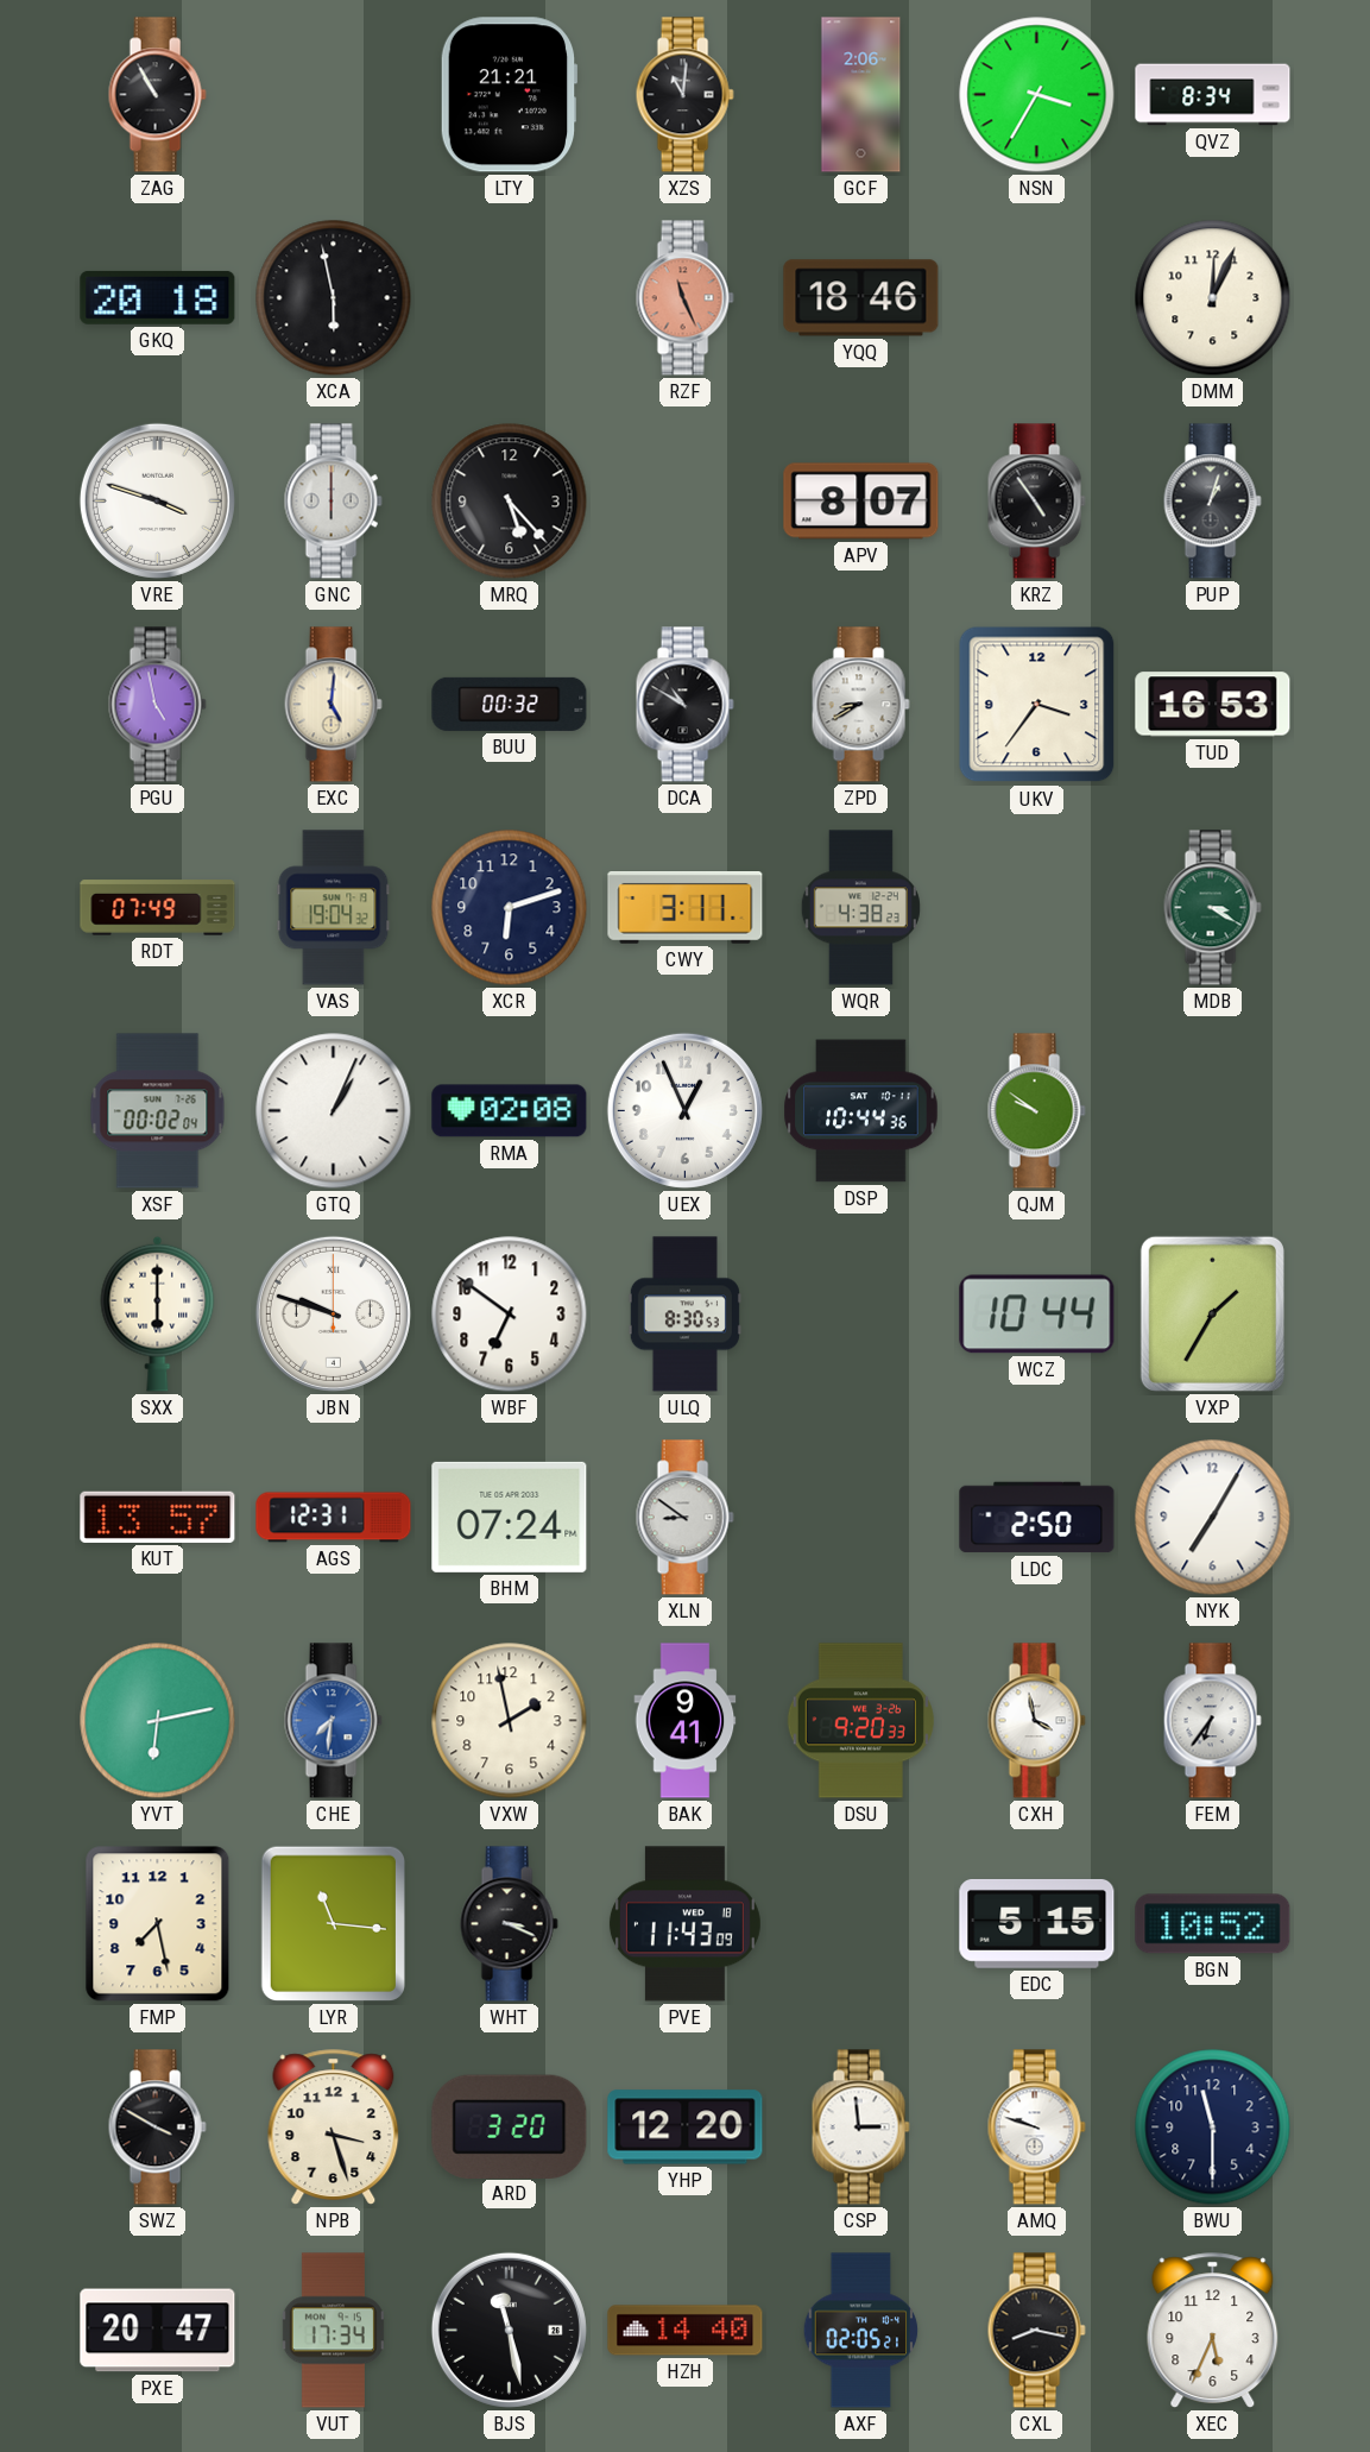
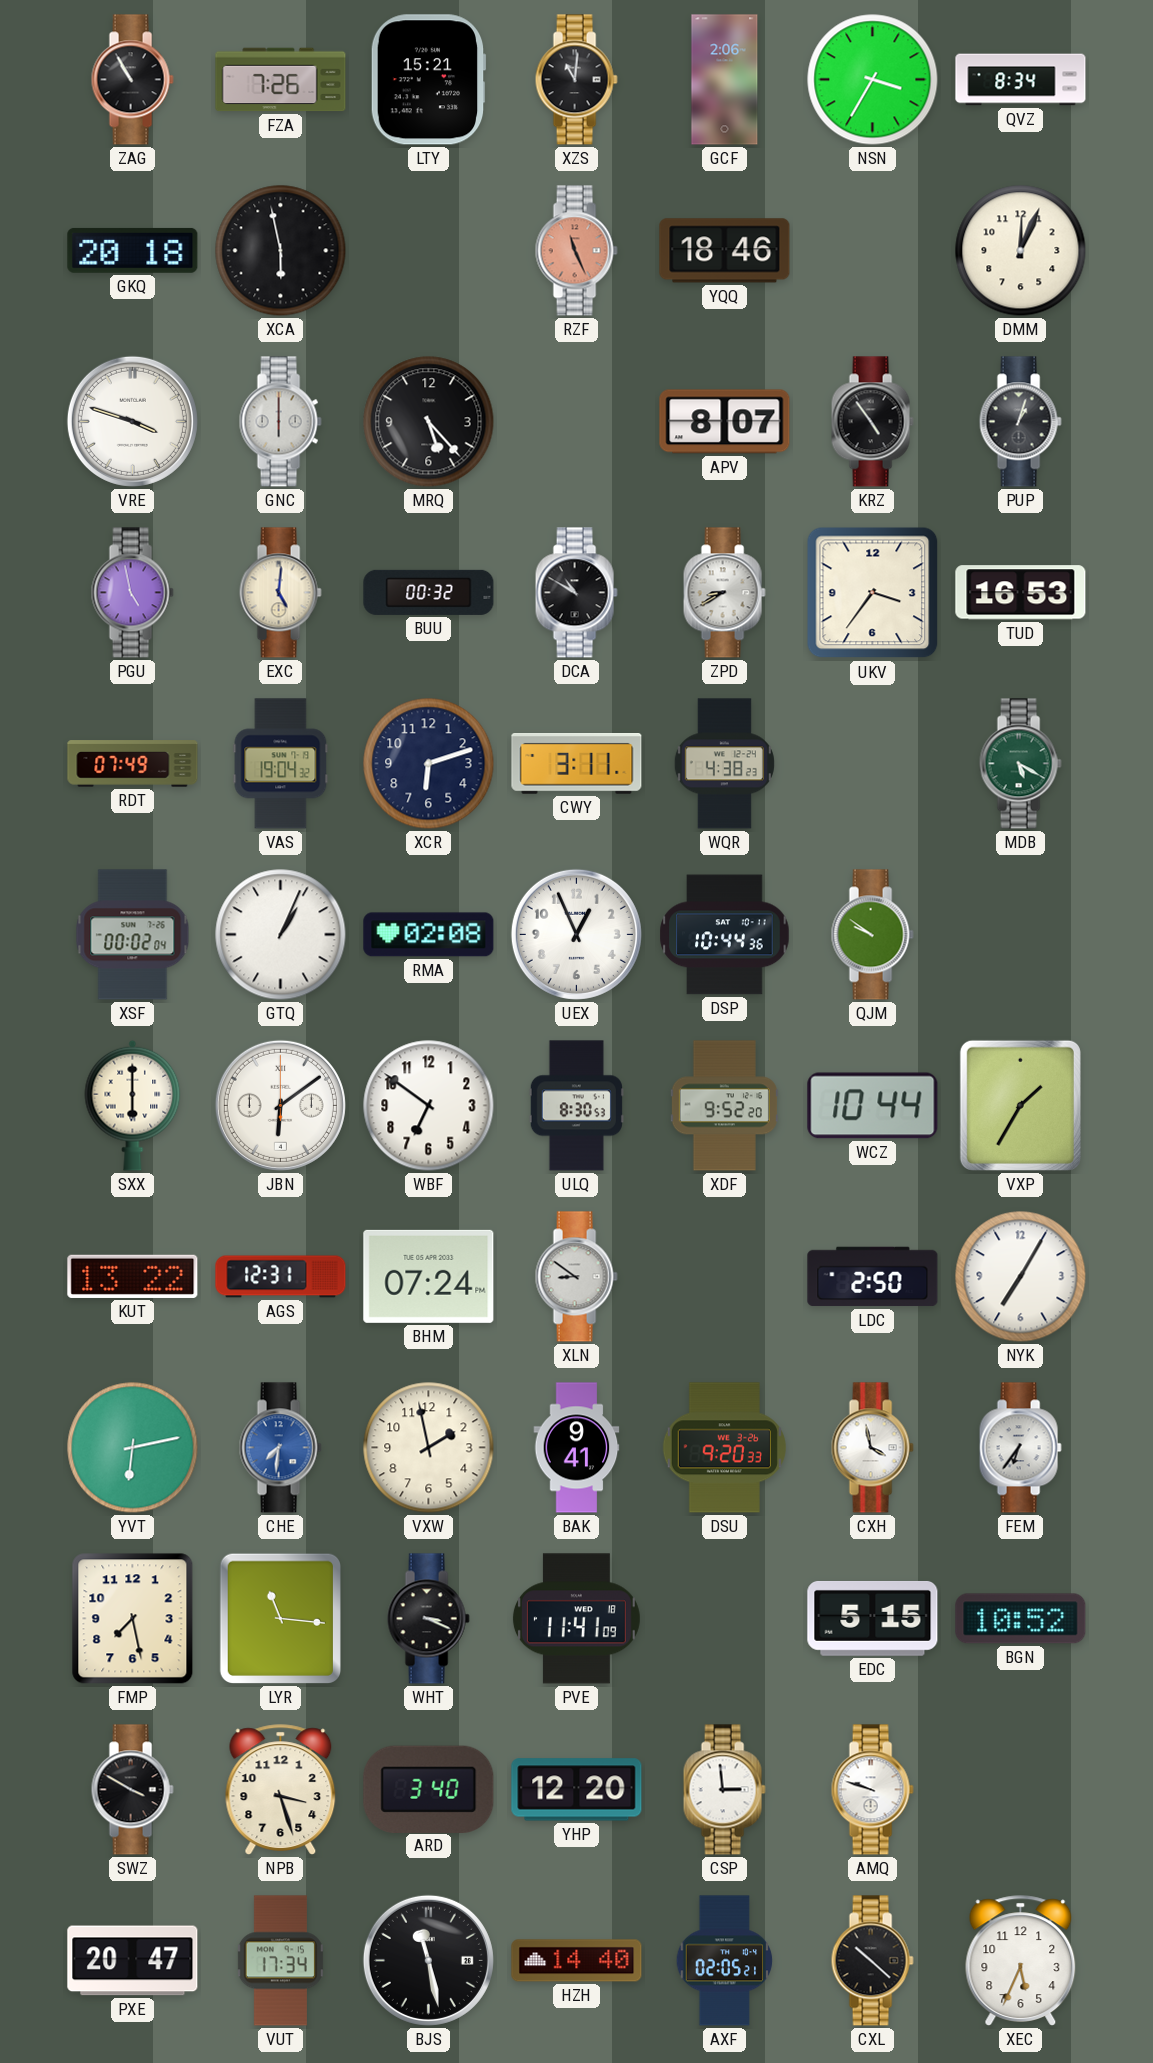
FZA: none -> 7:26 (281, 80)
LTY: 21:21 -> 15:21 (428, 80)
MDB: 3:20 -> 5:20 (1020, 764)
JBN: 9:48 -> 6:09 (280, 1105)
XDF: none -> 9:52 (724, 1106)
KUT: 13:57 -> 13:22 (133, 1276)
PVE: 11:43 -> 11:41 (576, 1619)
ARD: 3:20 -> 3:40 (429, 1789)
BWU: 11:30 -> none (1213, 2128)
CXL: 8:17 -> 10:22 (872, 1961)
